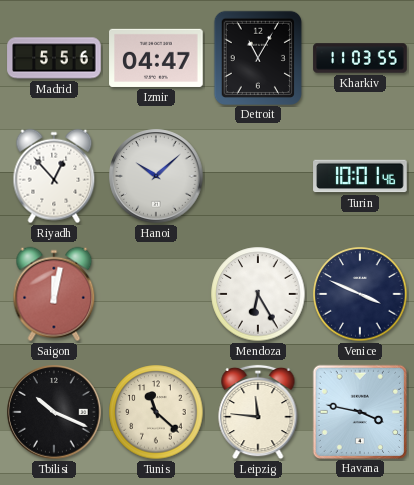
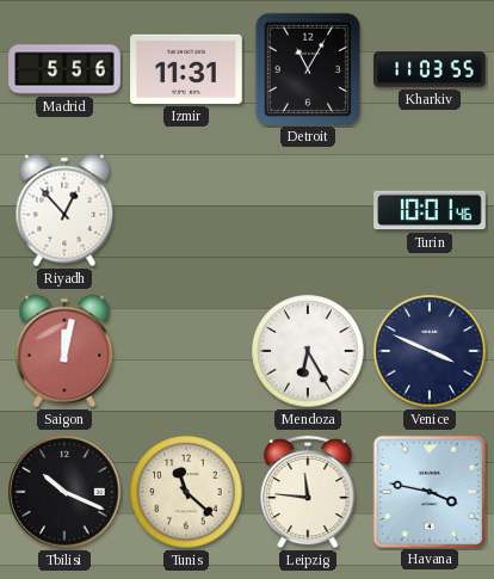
Izmir: 04:47 -> 11:31 (186, 69)
Hanoi: 10:08 -> none (156, 176)
